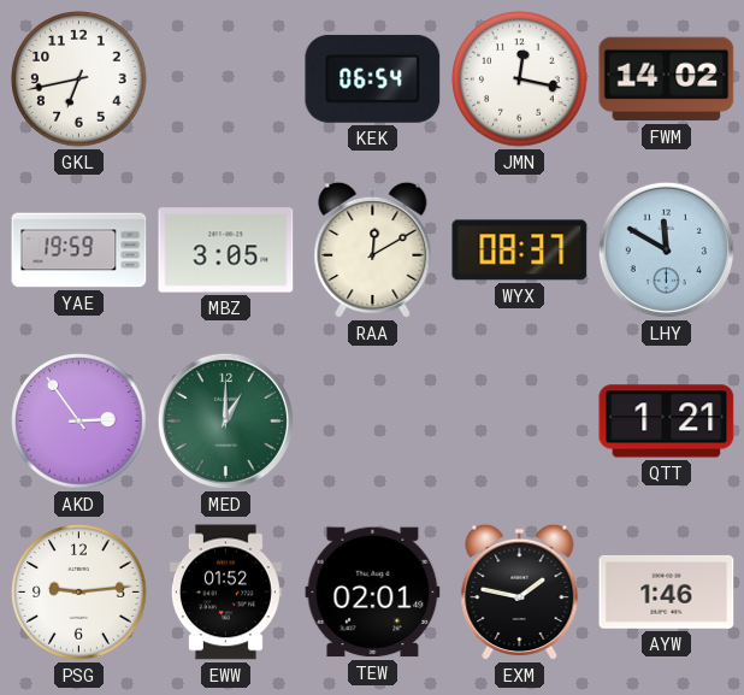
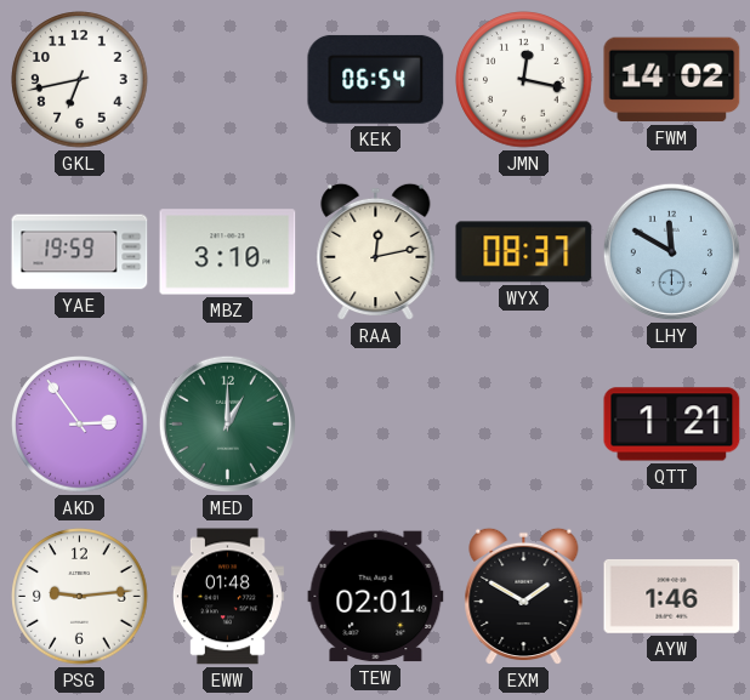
MBZ: 3:05 -> 3:10 (228, 252)
RAA: 12:10 -> 12:13 (376, 252)
EWW: 01:52 -> 01:48 (227, 597)
EXM: 1:47 -> 1:50 (524, 597)
